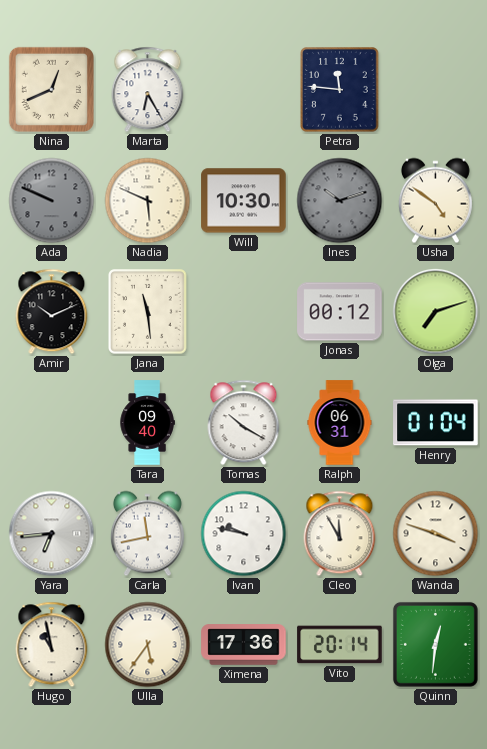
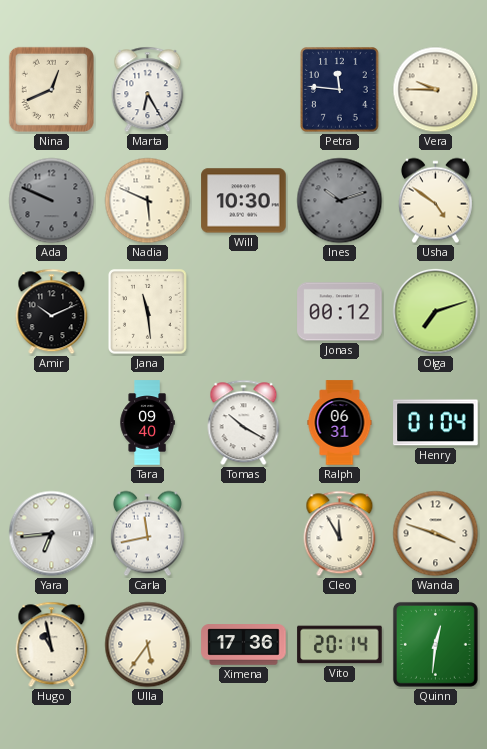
Vera: none -> 9:45 (436, 90)
Ivan: 9:47 -> none (244, 534)
